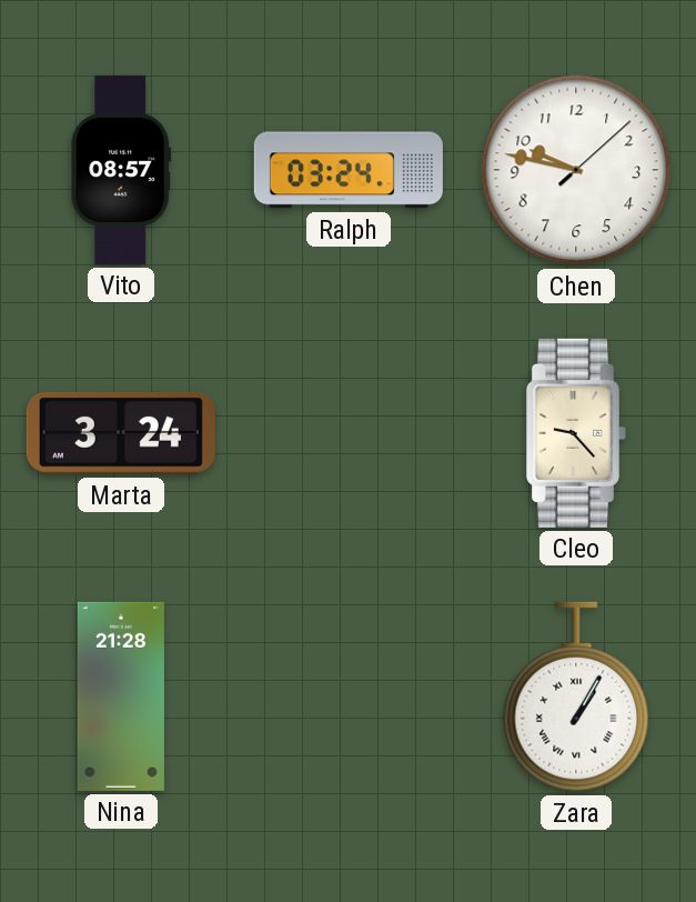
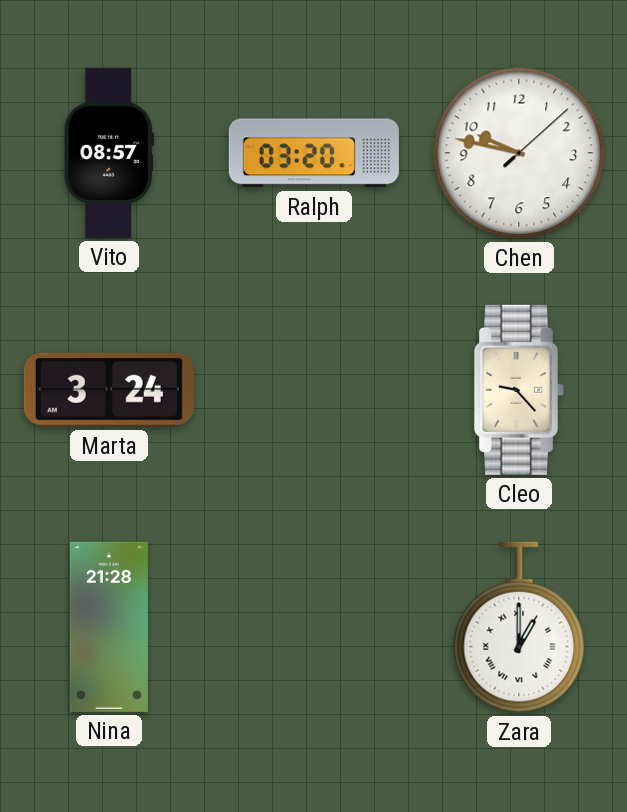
Ralph: 03:24 -> 03:20 (314, 153)
Zara: 1:05 -> 1:00 (519, 627)
